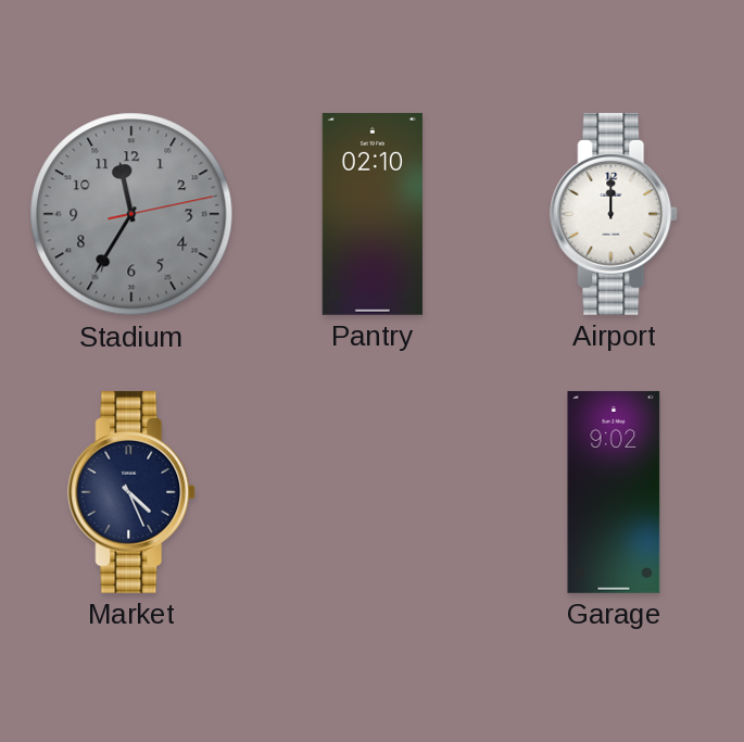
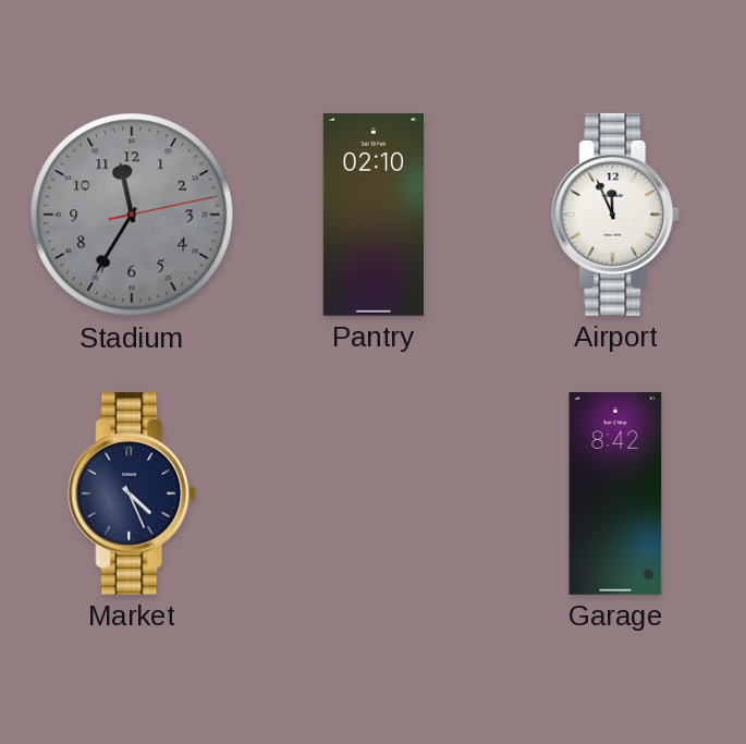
Airport: 12:00 -> 11:56 (616, 215)
Garage: 9:02 -> 8:42 (615, 493)
